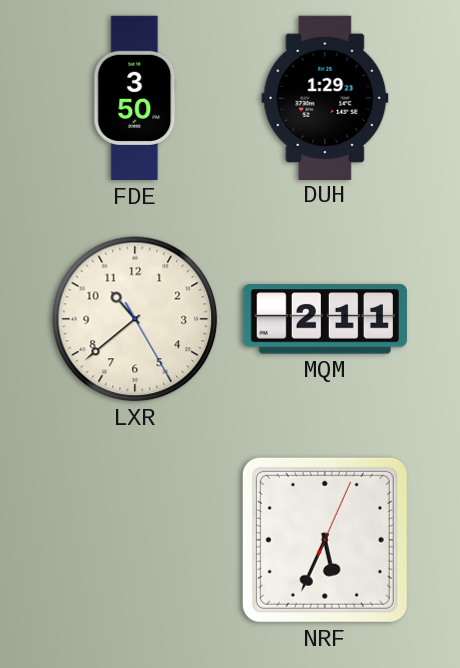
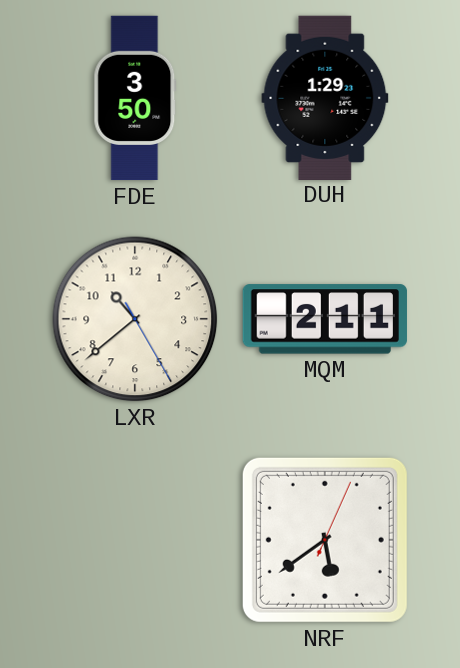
NRF: 5:34 -> 5:39 (325, 540)
